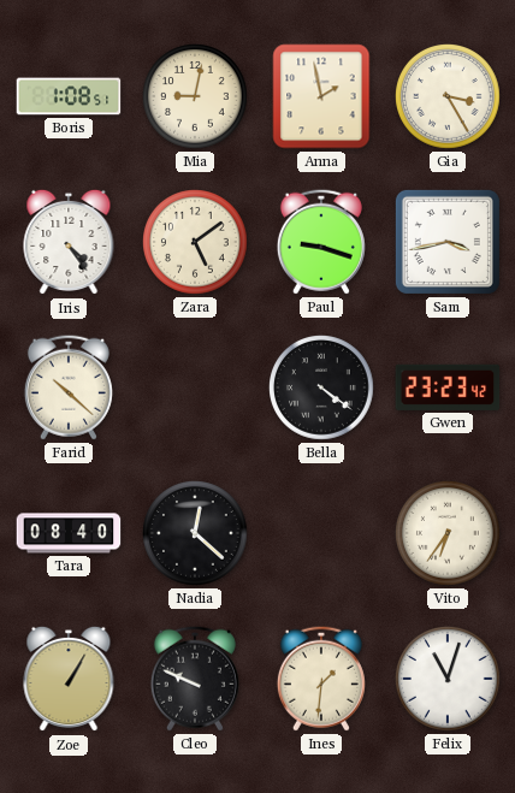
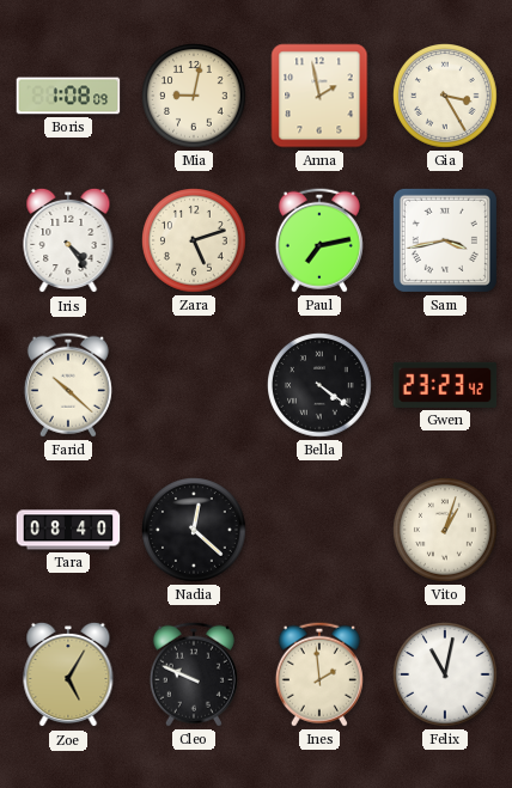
Boris: 1:08:51 -> 1:08:09 (68, 96)
Zara: 5:09 -> 5:12 (195, 242)
Paul: 9:18 -> 7:13 (319, 240)
Vito: 6:36 -> 1:03 (446, 531)
Zoe: 1:05 -> 5:05 (68, 674)
Ines: 1:31 -> 1:59 (319, 674)
Felix: 11:03 -> 11:02 (446, 676)
